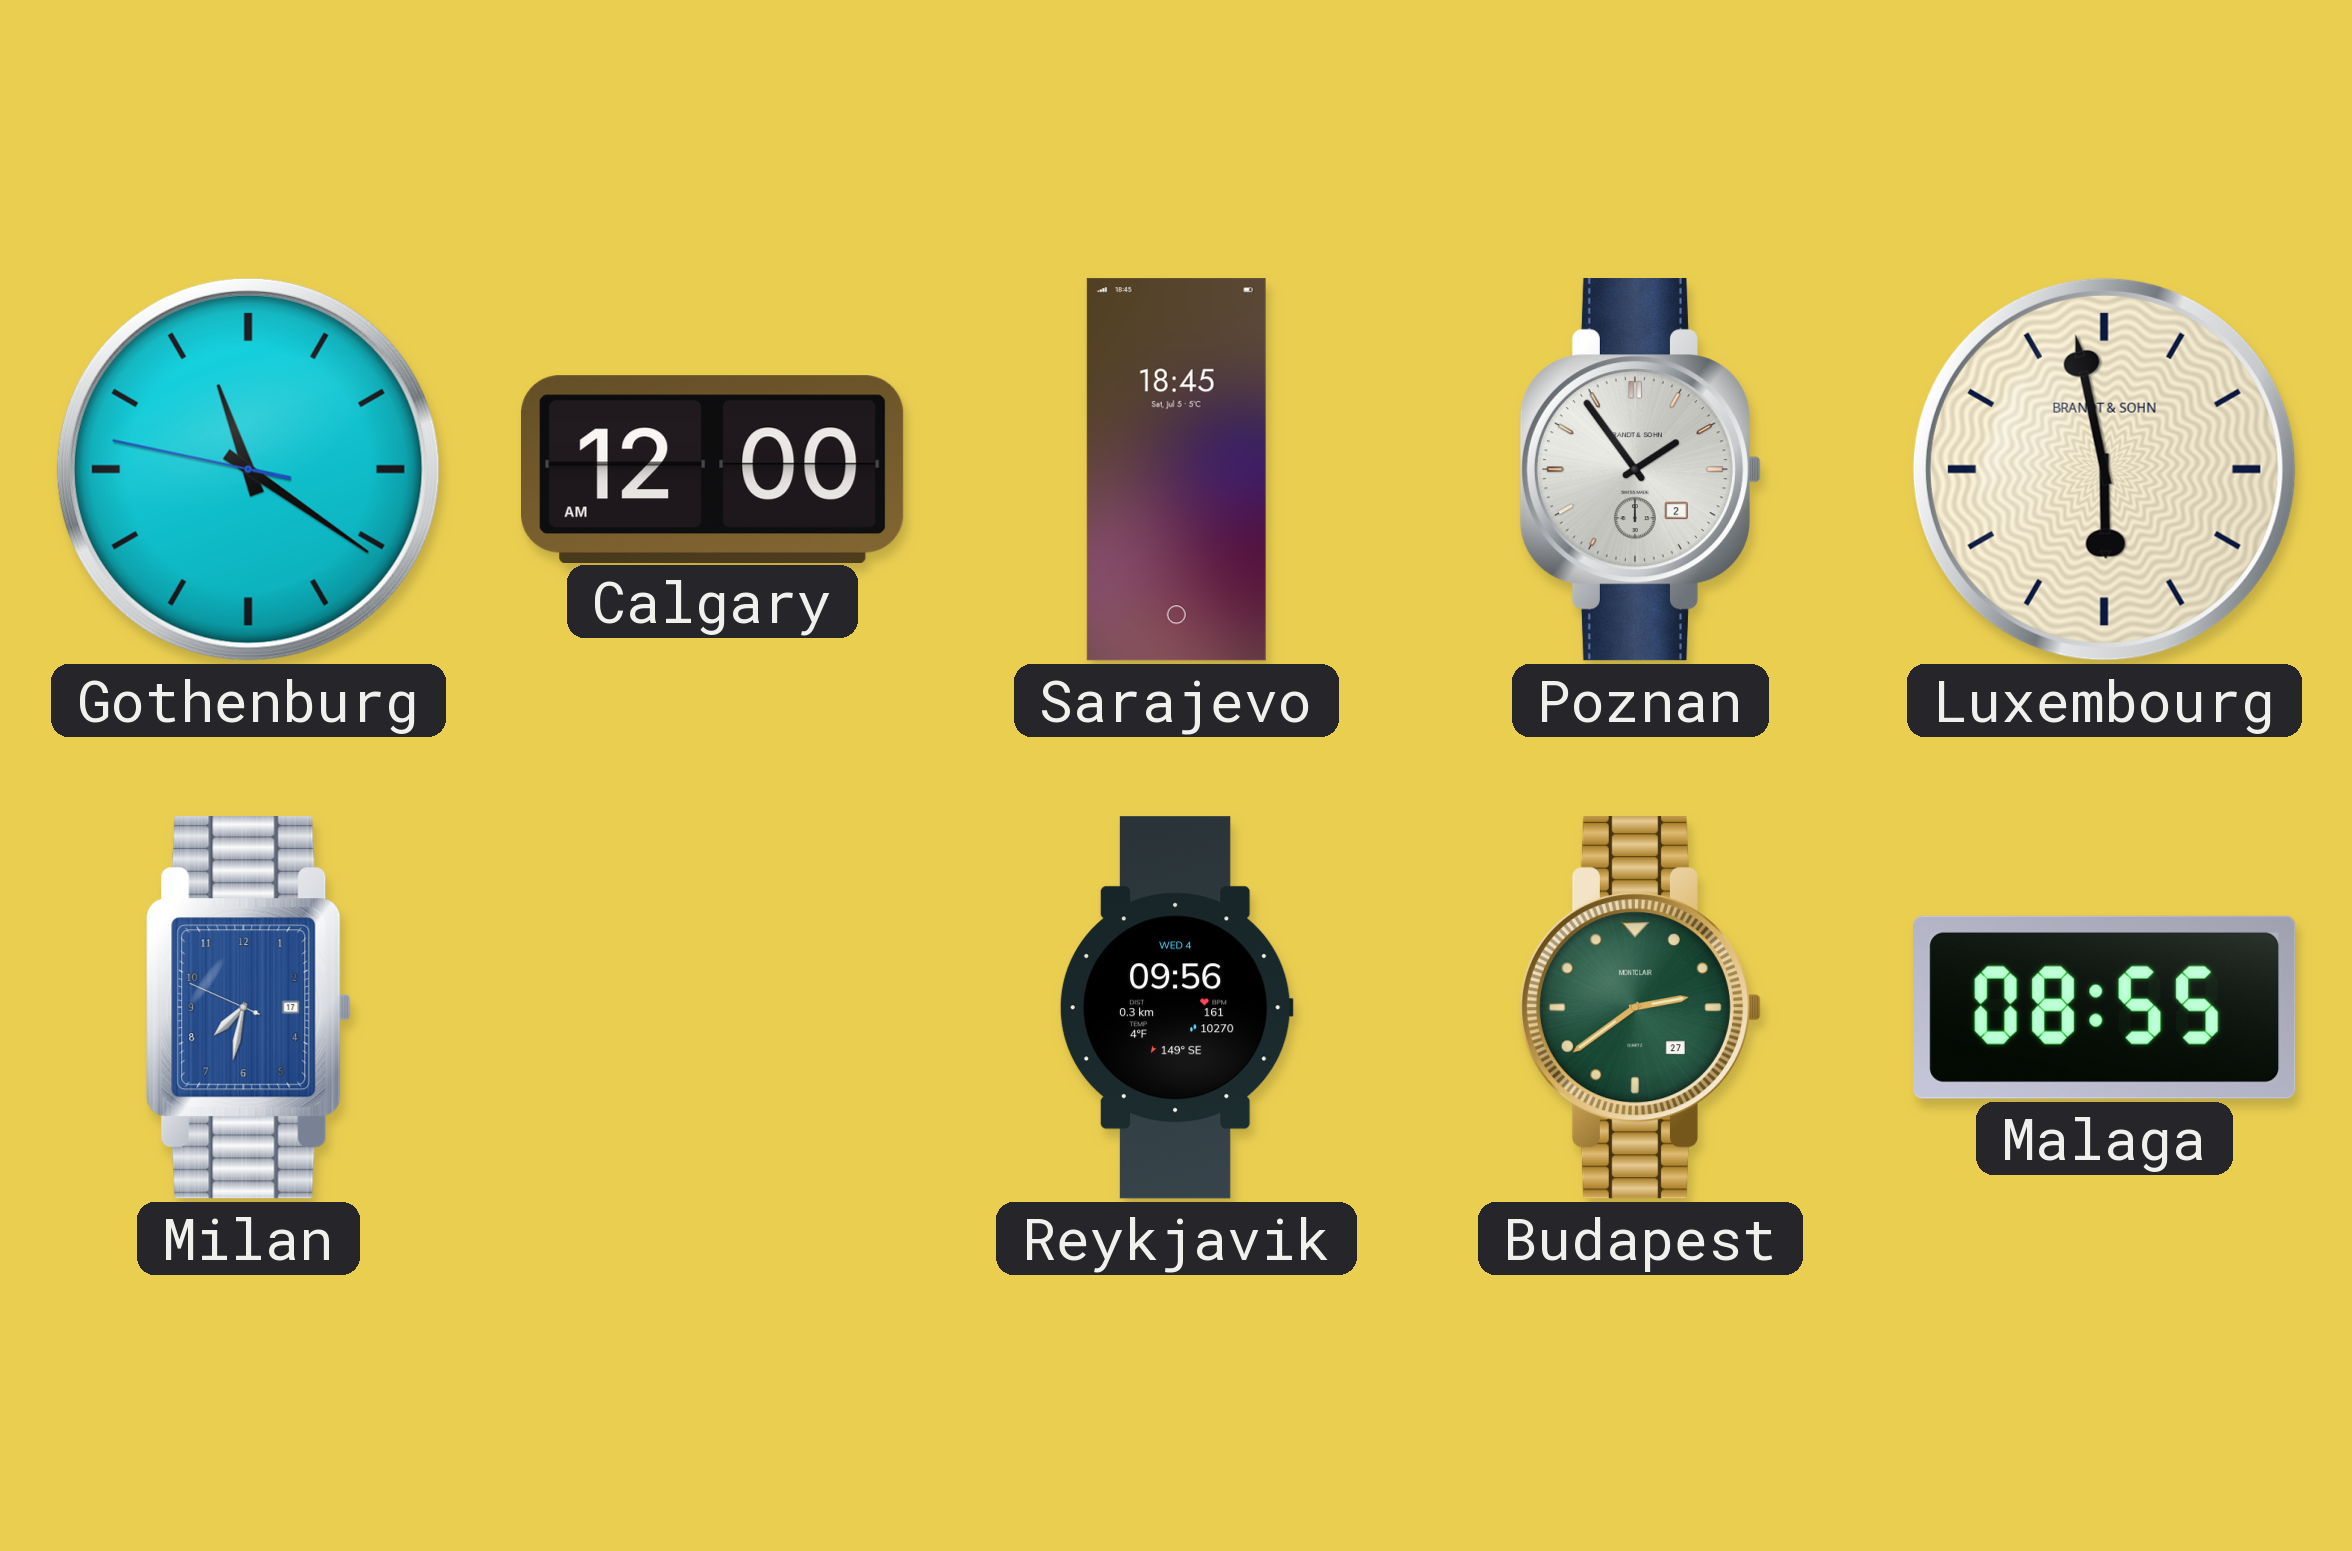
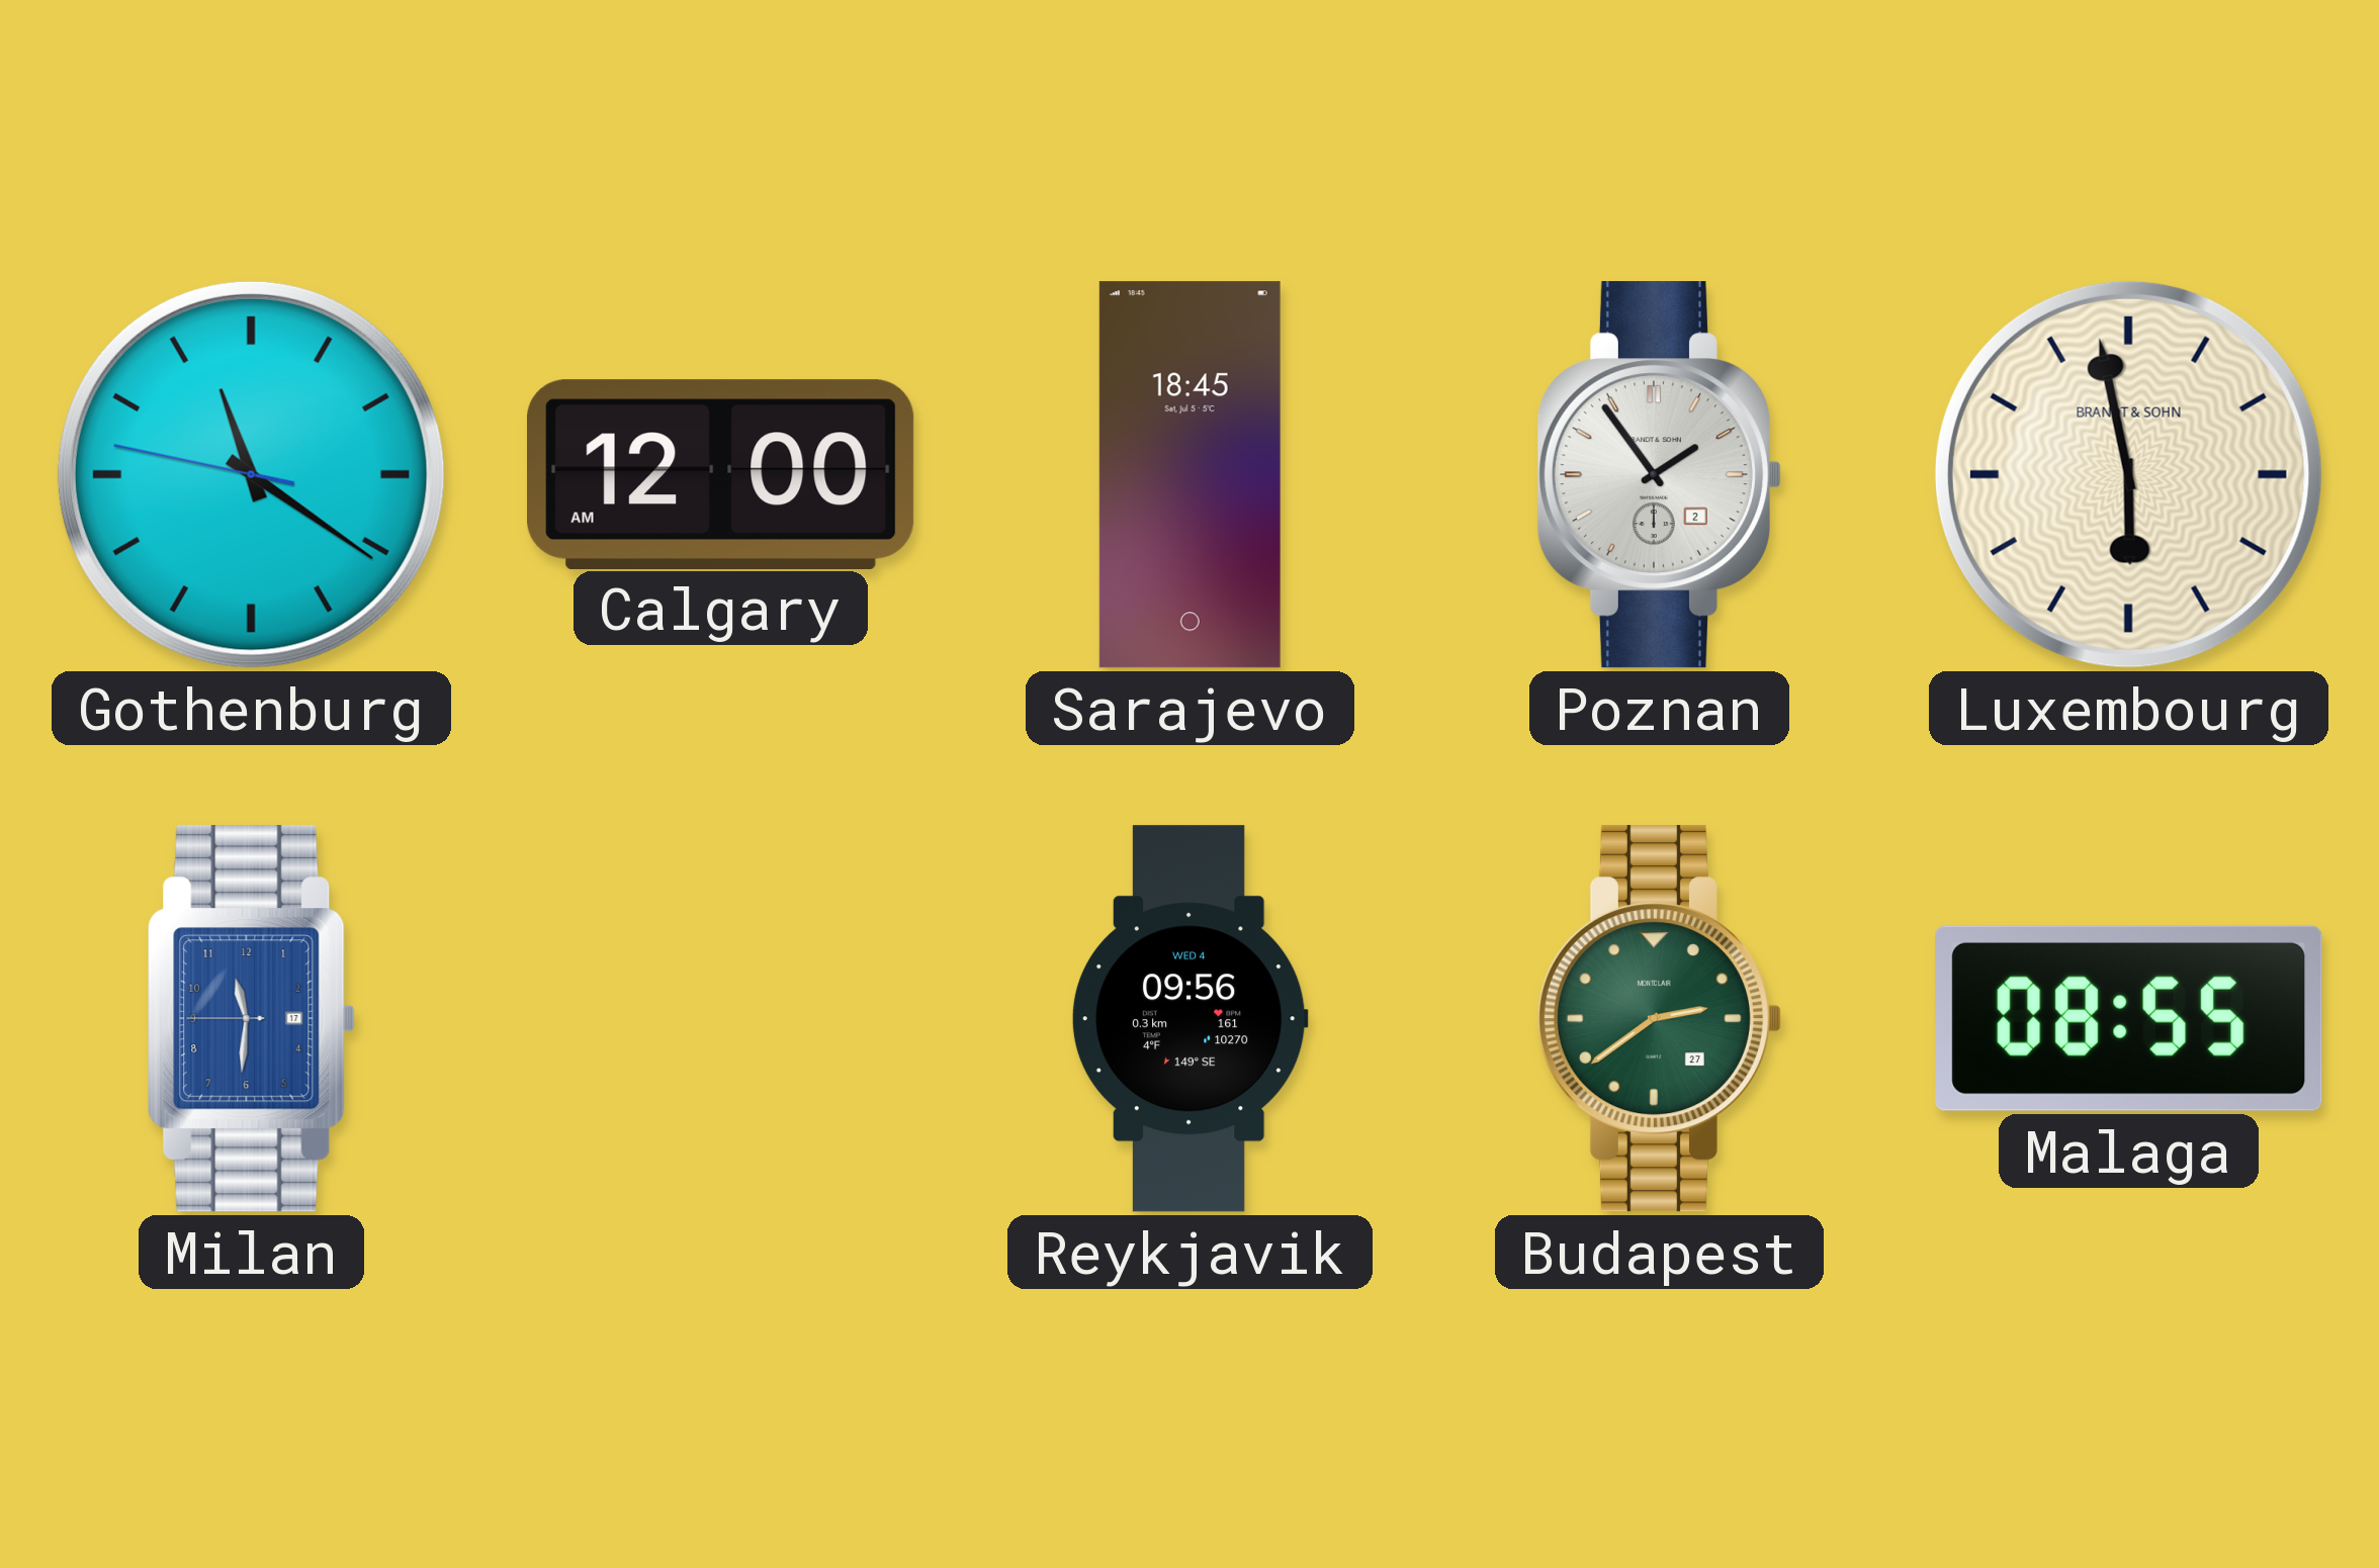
Milan: 7:31 -> 11:30 (252, 1019)
